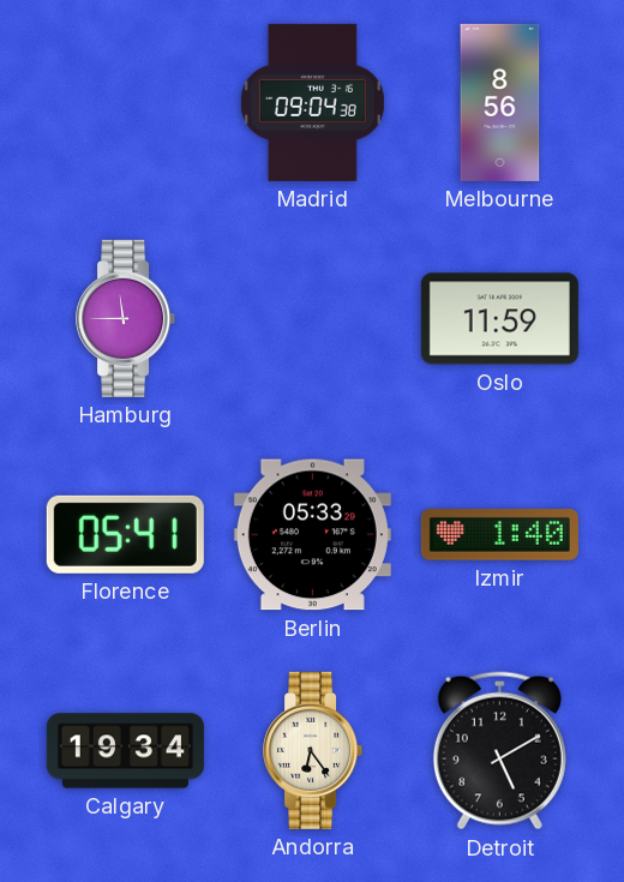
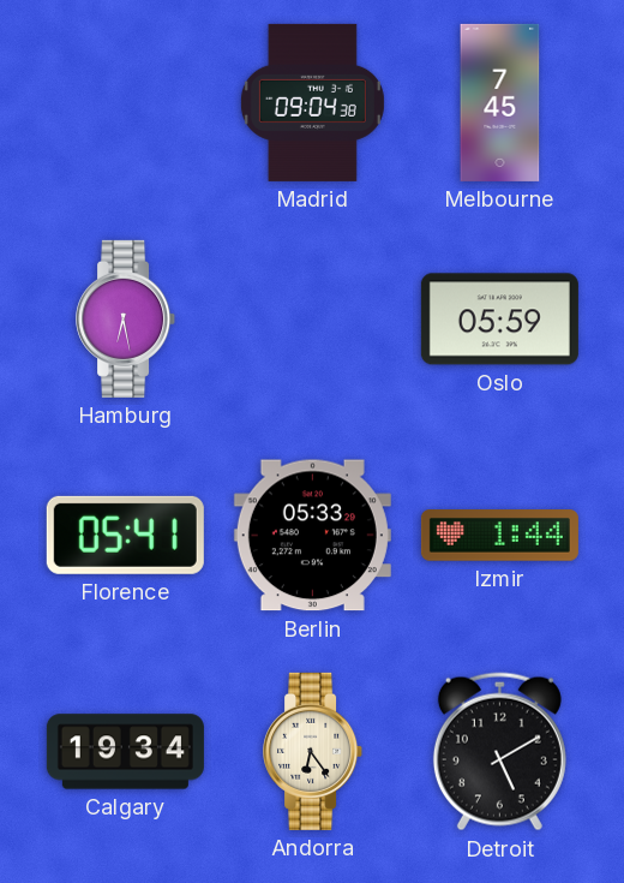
Melbourne: 8:56 -> 7:45 (500, 102)
Hamburg: 11:45 -> 6:28 (126, 318)
Oslo: 11:59 -> 05:59 (499, 320)
Izmir: 1:40 -> 1:44 (499, 536)
